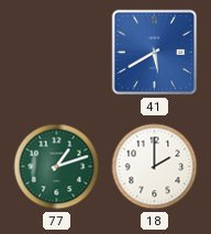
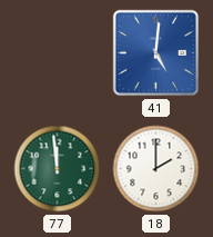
41: 5:40 -> 5:01 (156, 53)
77: 1:12 -> 11:59 (58, 169)
